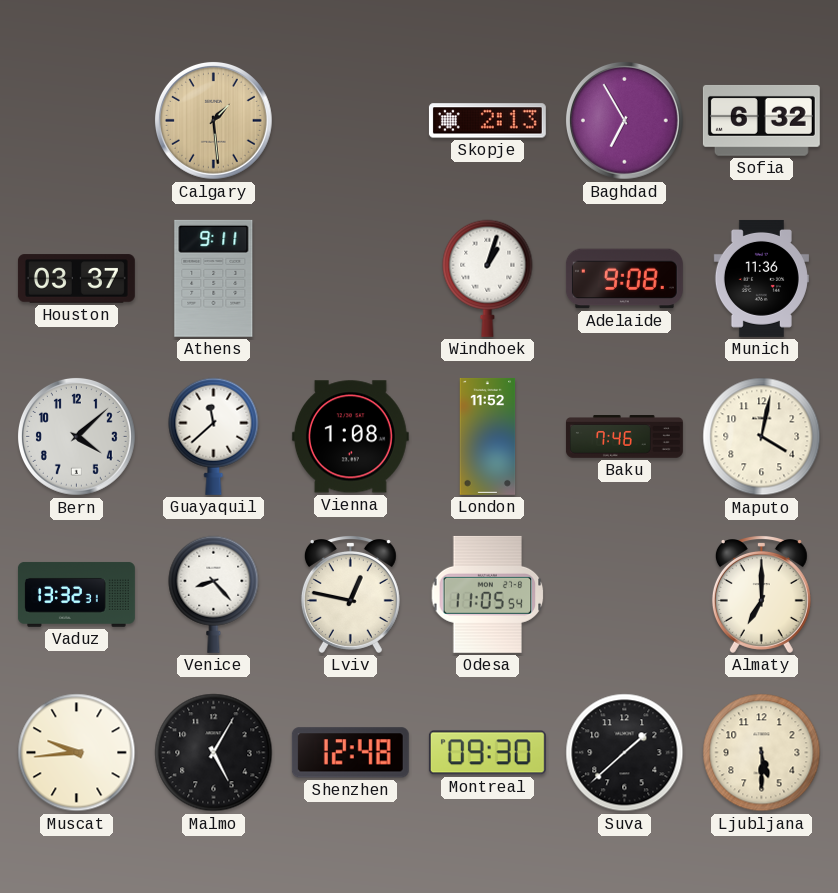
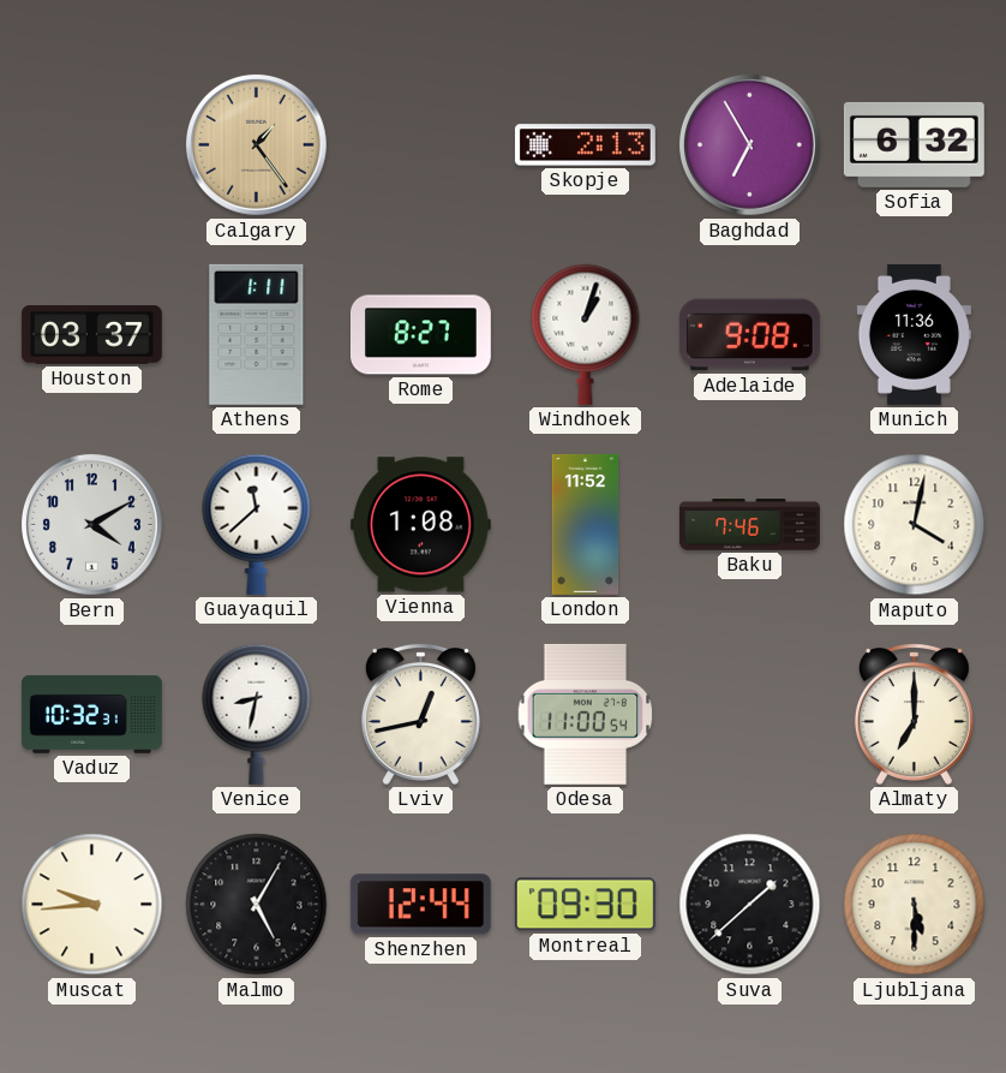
Calgary: 1:29 -> 1:24 (256, 144)
Athens: 9:11 -> 1:11 (257, 334)
Rome: none -> 8:27 (420, 335)
Bern: 4:08 -> 4:10 (91, 524)
Vaduz: 13:32 -> 10:32 (91, 714)
Venice: 8:23 -> 8:32 (257, 714)
Lviv: 12:47 -> 12:43 (420, 715)
Odesa: 11:05 -> 11:00 (586, 714)
Shenzhen: 12:48 -> 12:44 (420, 905)
